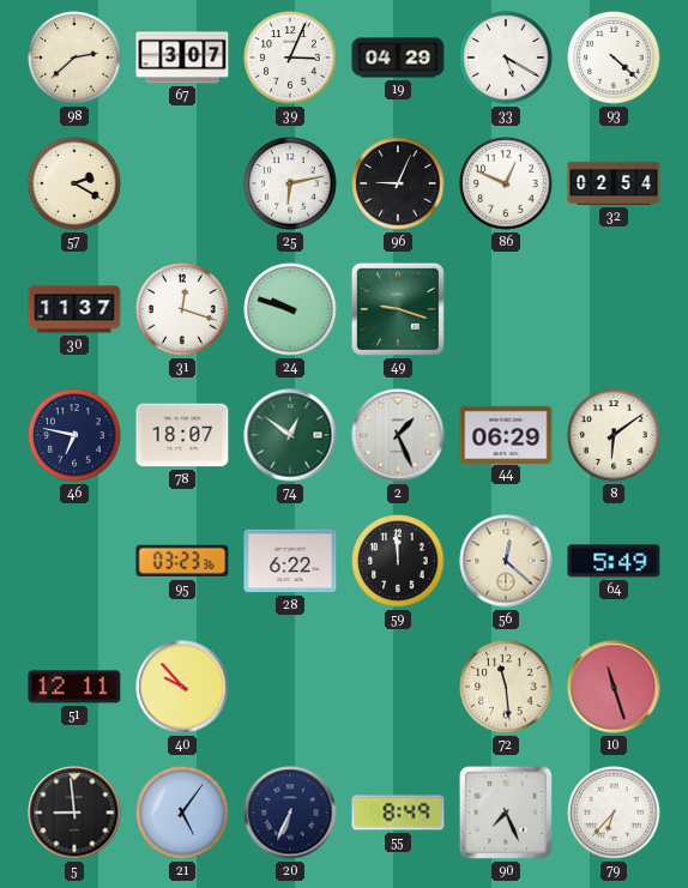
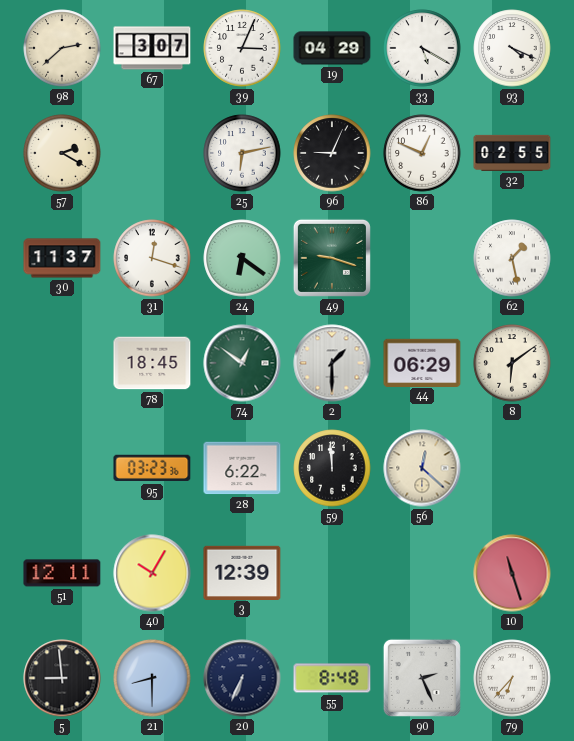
93: 4:22 -> 4:19 (512, 48)
32: 02:54 -> 02:55 (512, 153)
24: 9:48 -> 6:21 (242, 258)
62: none -> 1:28 (512, 258)
46: 6:47 -> none (74, 435)
78: 18:07 -> 18:45 (152, 363)
2: 1:26 -> 1:30 (332, 363)
64: 5:49 -> none (614, 561)
40: 9:53 -> 10:05 (152, 573)
3: none -> 12:39 (242, 572)
72: 11:29 -> none (506, 687)
21: 5:06 -> 8:30 (152, 678)
55: 8:49 -> 8:48 (332, 678)
90: 7:26 -> 2:26 (422, 678)
